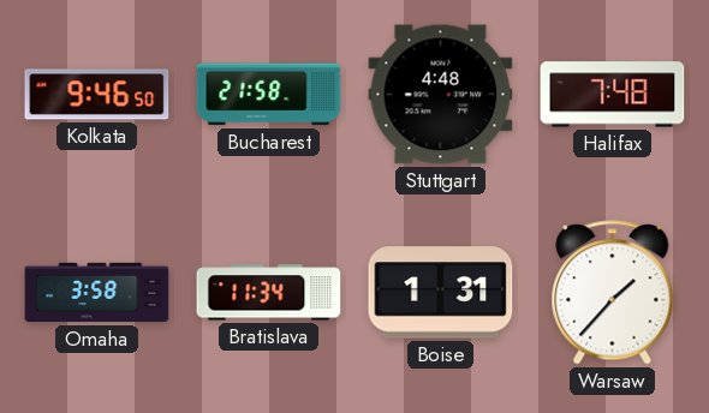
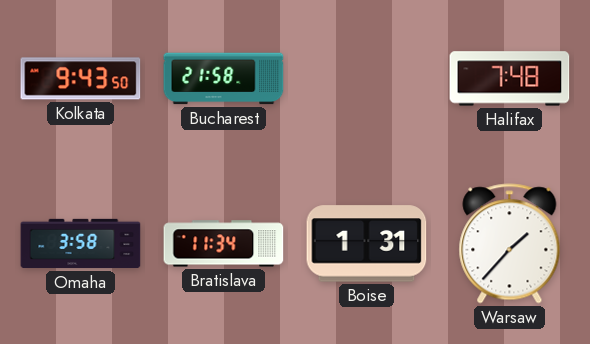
Kolkata: 9:46 -> 9:43 (81, 79)
Stuttgart: 4:48 -> none (441, 95)
